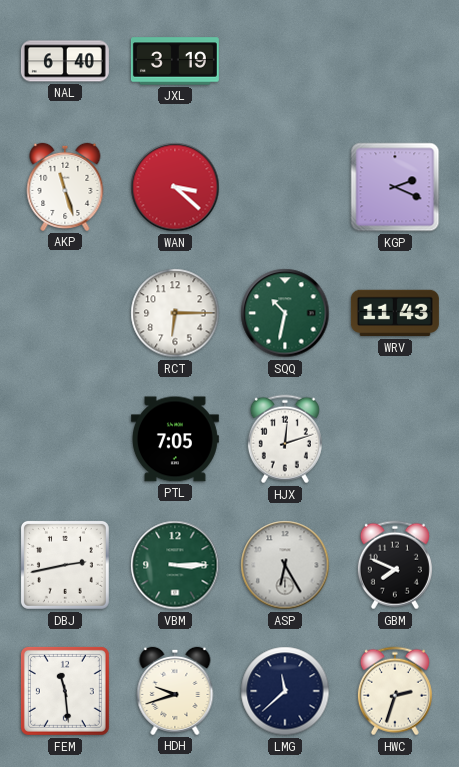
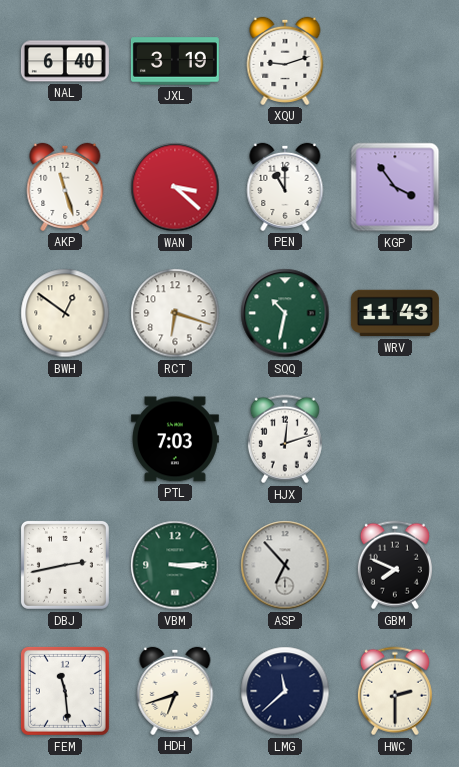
XQU: none -> 9:12 (285, 61)
PEN: none -> 11:00 (285, 187)
KGP: 2:19 -> 3:54 (395, 187)
BWH: none -> 12:51 (65, 313)
RCT: 6:15 -> 6:18 (175, 313)
PTL: 7:05 -> 7:03 (175, 439)
ASP: 6:25 -> 6:53 (285, 565)
HDH: 9:42 -> 6:42 (175, 691)
HWC: 2:33 -> 2:30 (395, 691)
